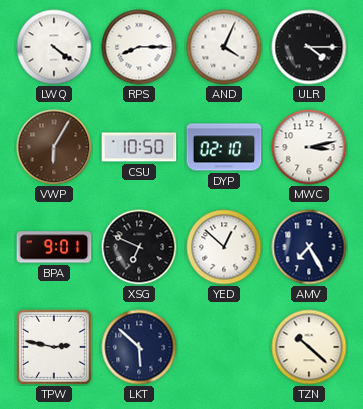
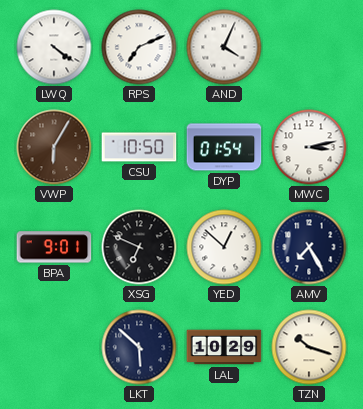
RPS: 8:15 -> 7:11 (139, 47)
ULR: 4:15 -> none (309, 47)
DYP: 02:10 -> 01:54 (224, 147)
TPW: 2:47 -> none (54, 347)
LAL: none -> 10:29 (224, 347)
TZN: 10:22 -> 10:18 (309, 347)
